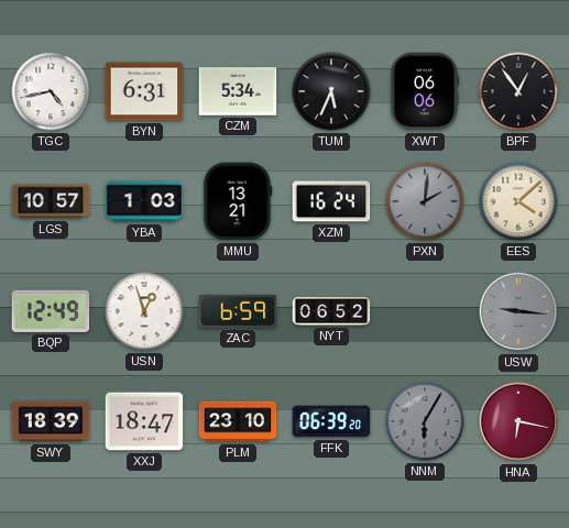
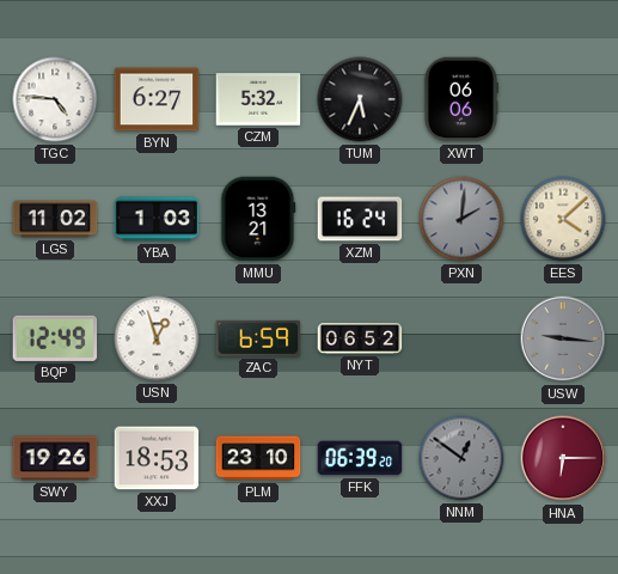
TGC: 4:43 -> 4:46 (55, 99)
BYN: 6:31 -> 6:27 (157, 99)
CZM: 5:34 -> 5:32 (258, 99)
BPF: 12:54 -> none (518, 91)
LGS: 10:57 -> 11:02 (55, 219)
SWY: 18:39 -> 19:26 (55, 458)
XXJ: 18:47 -> 18:53 (157, 458)
NNM: 6:05 -> 12:51 (461, 458)
HNA: 6:17 -> 6:15 (563, 458)
